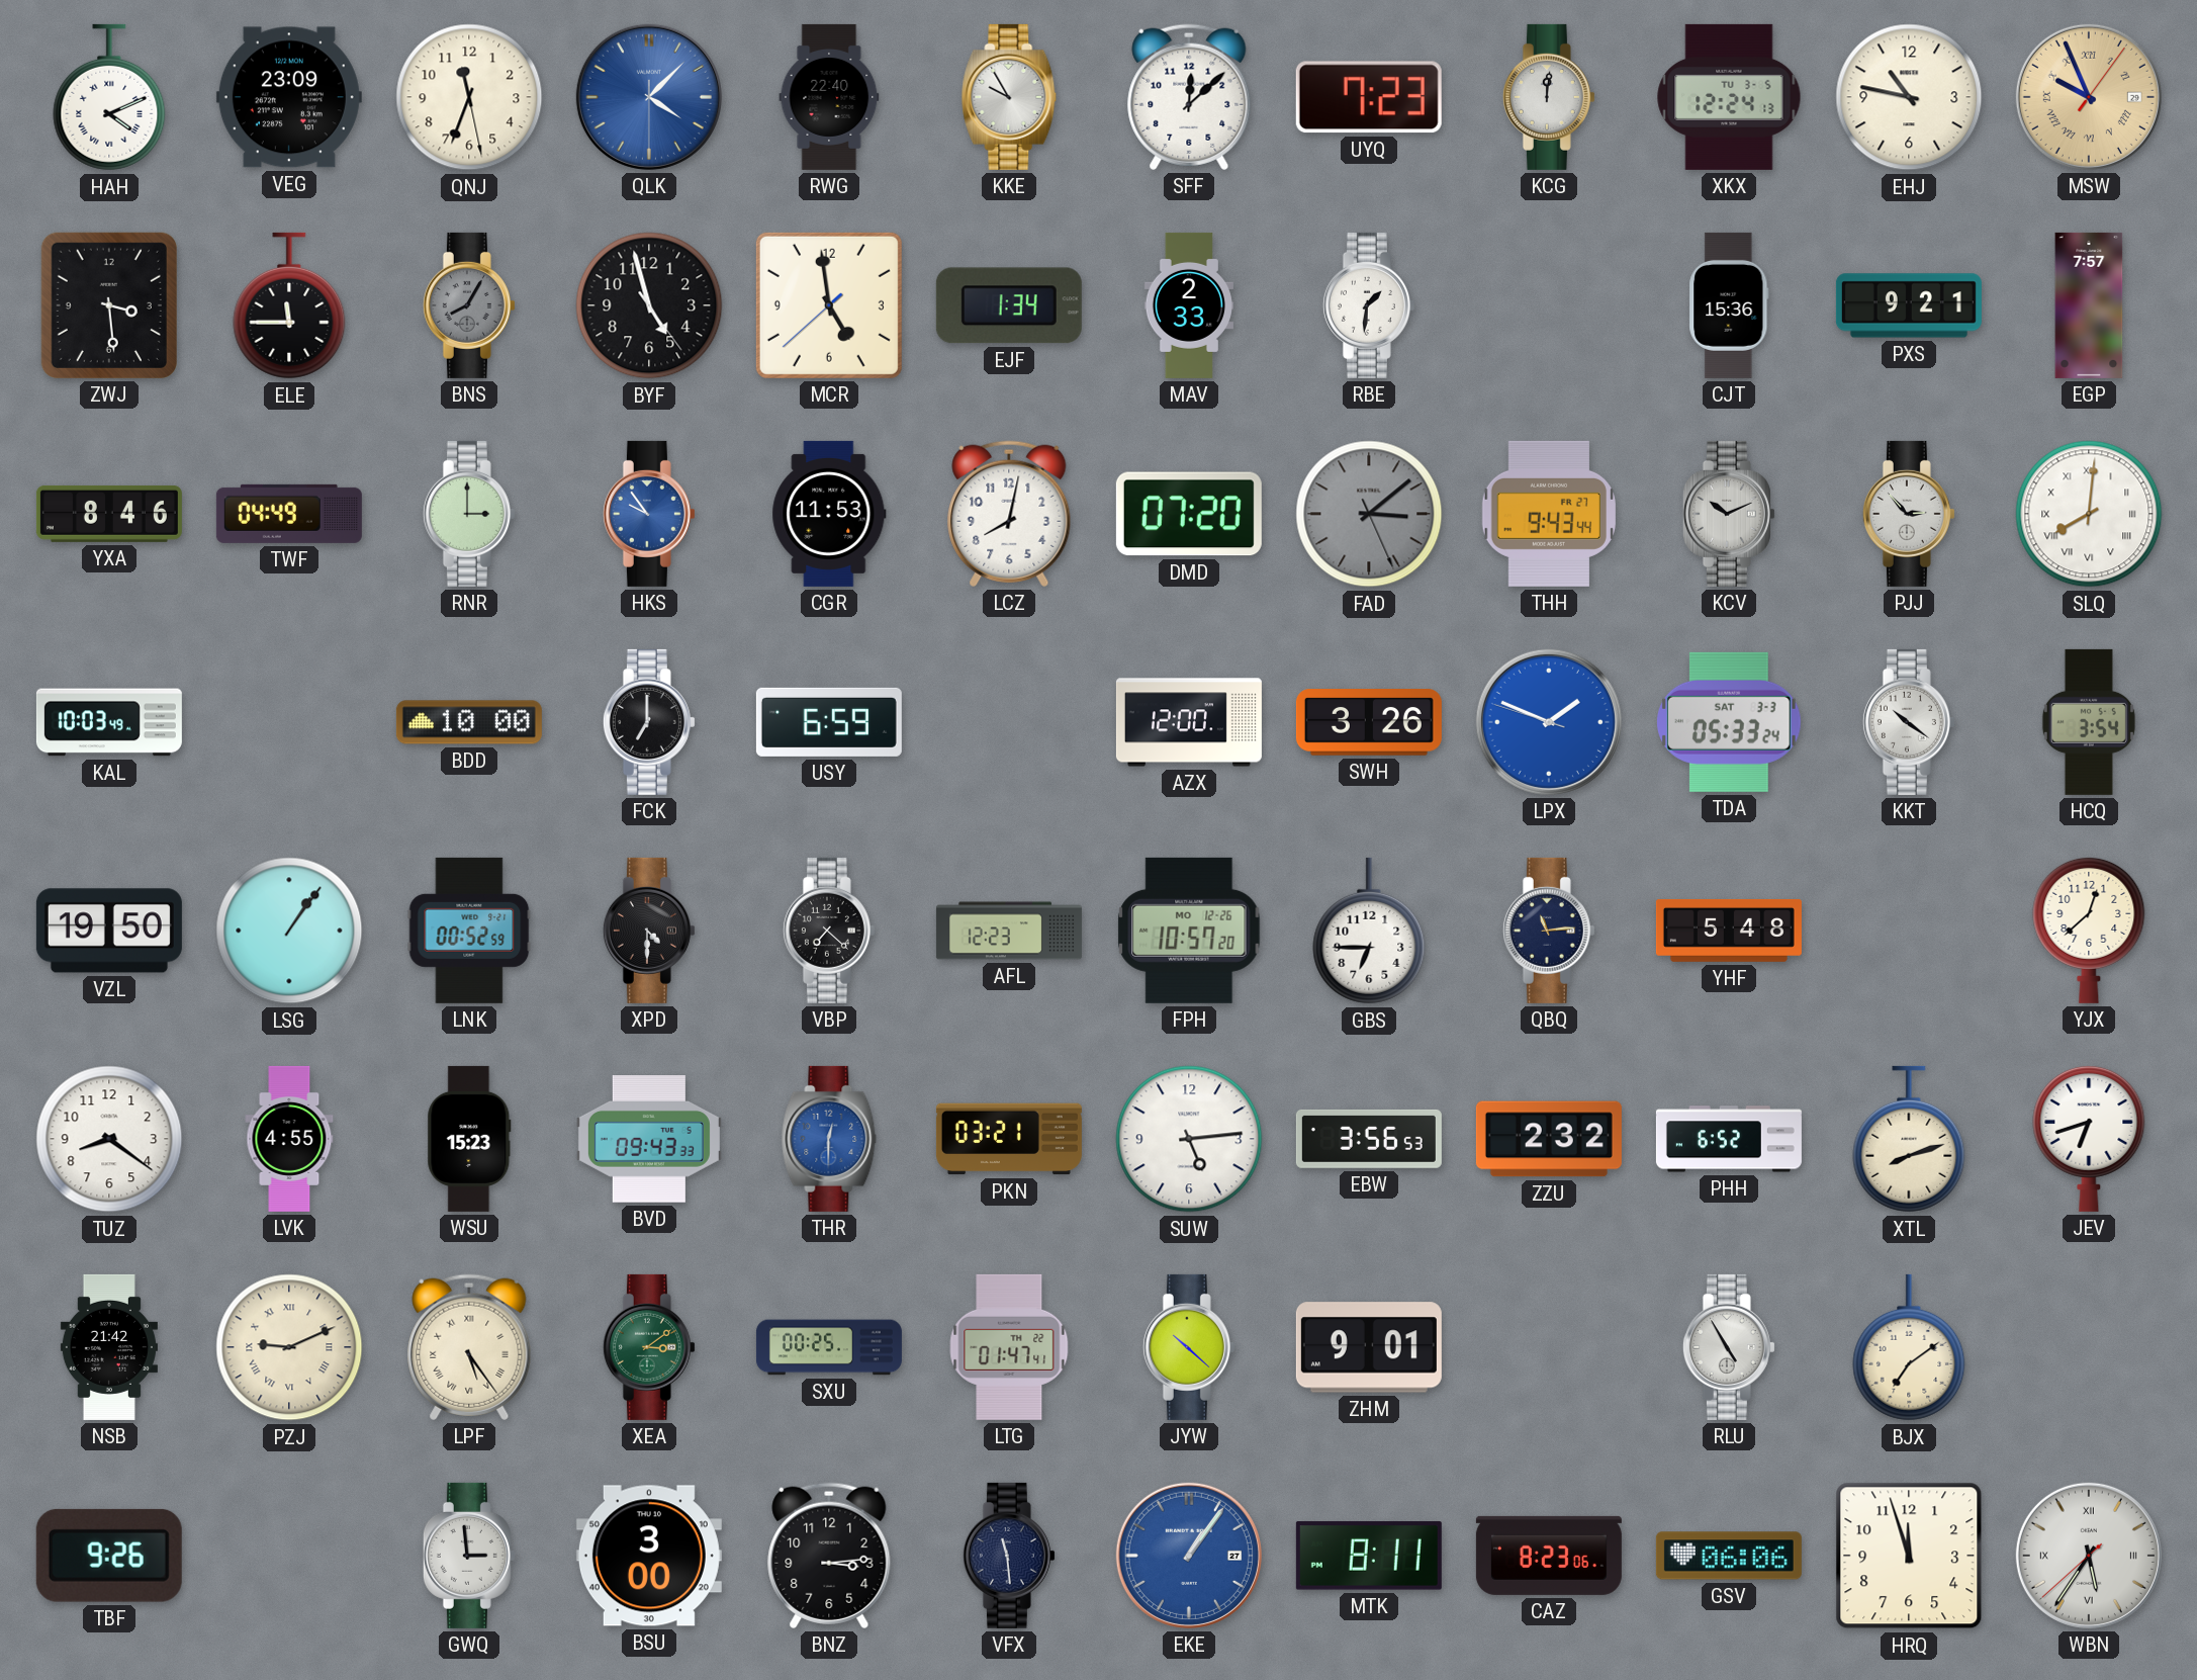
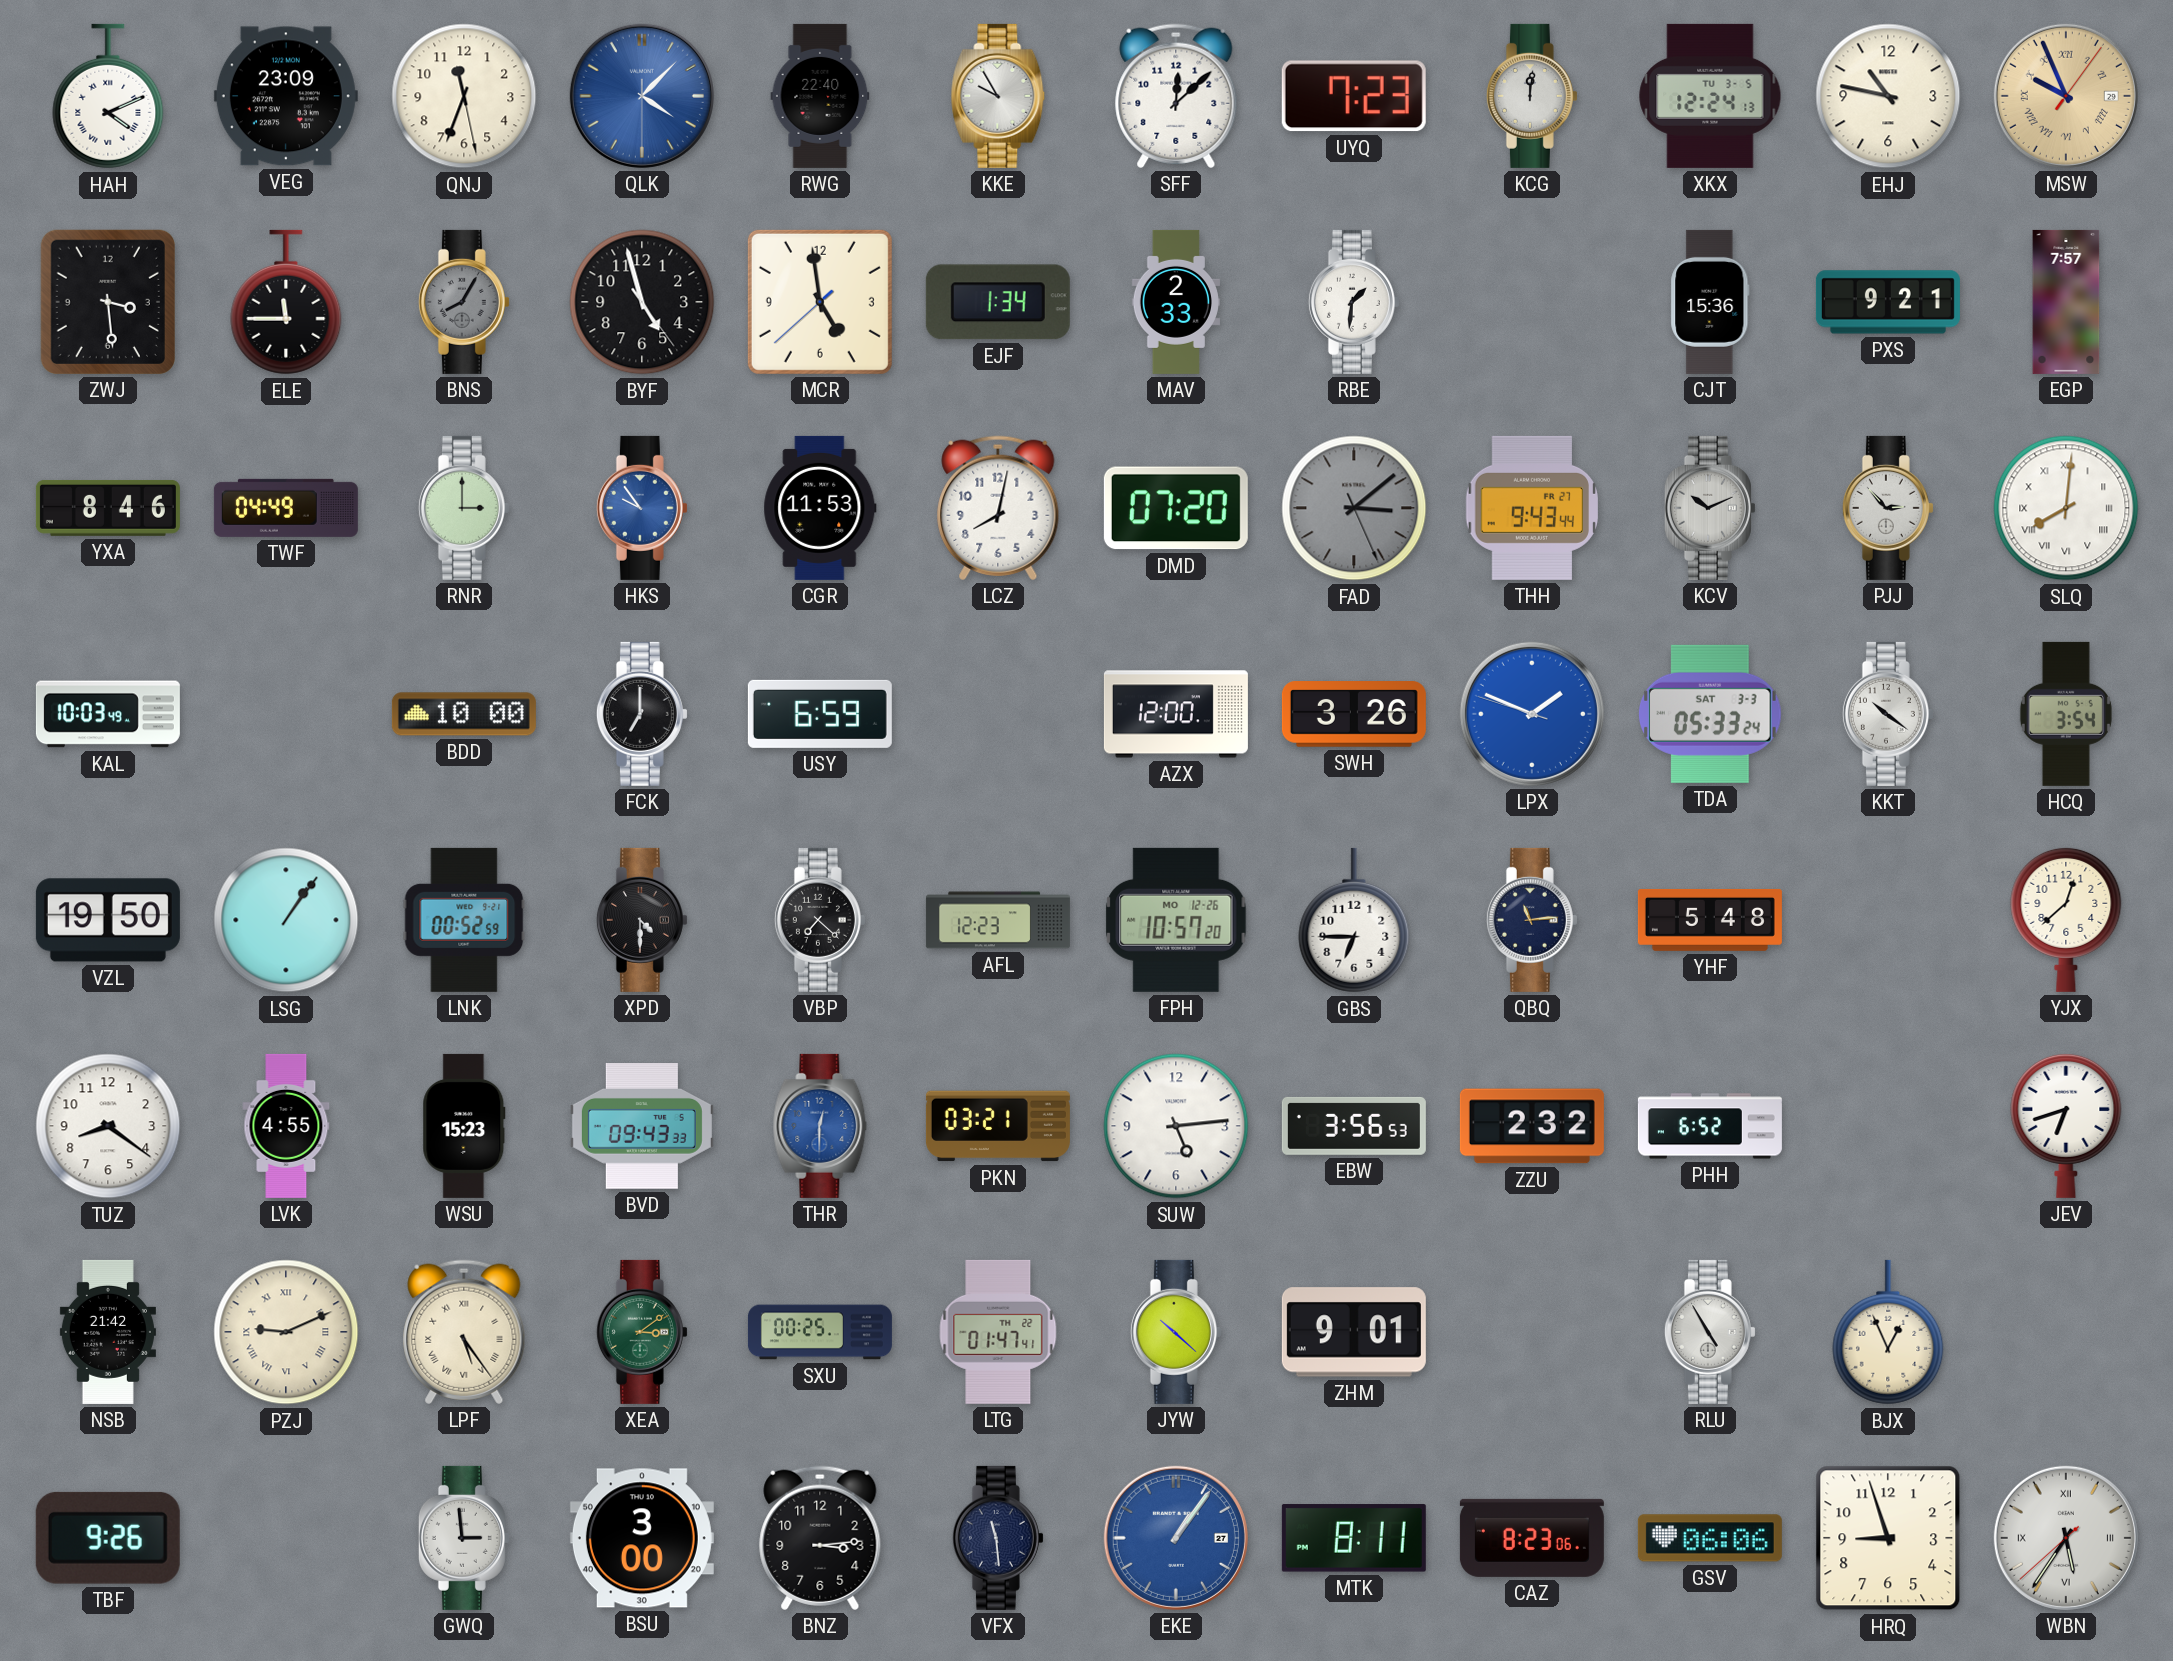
XTL: 8:12 -> none (1909, 1139)
BJX: 7:09 -> 12:56 (1888, 1332)
HRQ: 11:57 -> 8:57 (1888, 1538)
